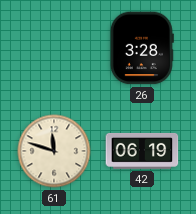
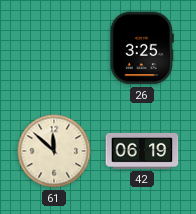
26: 3:28 -> 3:25 (142, 48)
61: 11:48 -> 11:52 (54, 151)
